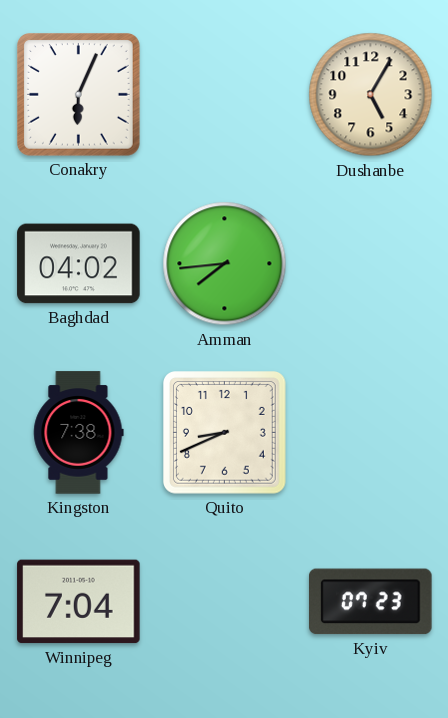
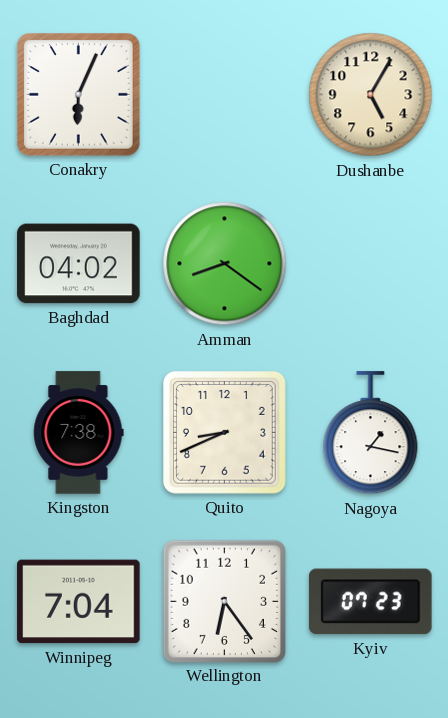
Amman: 7:44 -> 8:21 (225, 264)
Nagoya: none -> 1:17 (371, 433)
Wellington: none -> 6:24 (224, 601)
